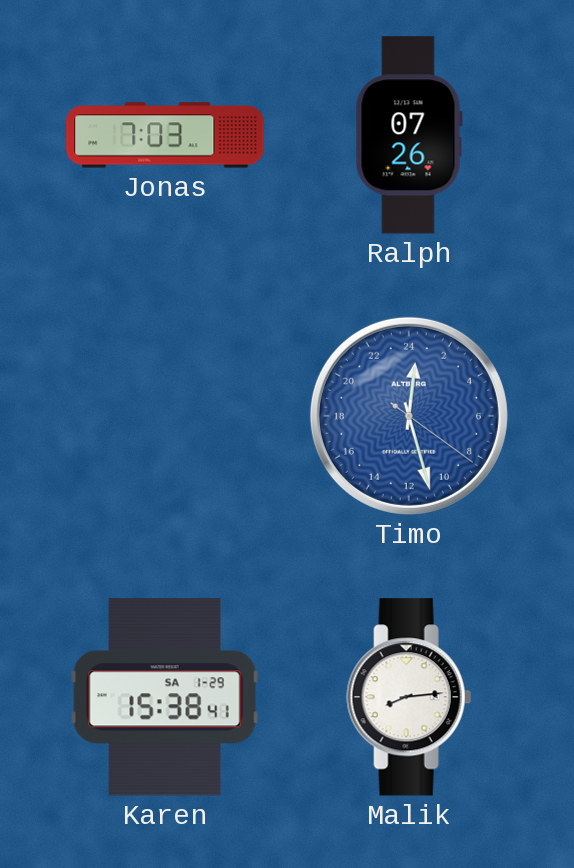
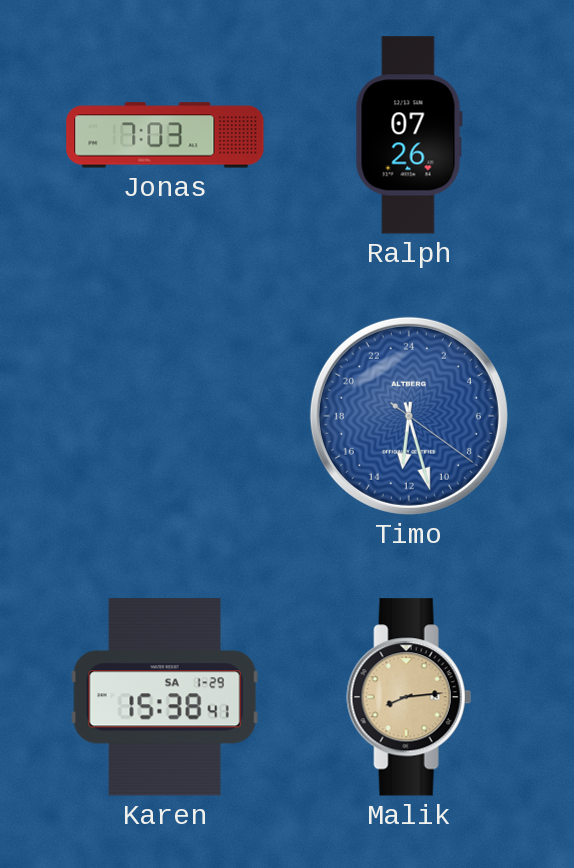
Timo: 0:27 -> 12:27 (409, 416)
Malik dial: white -> champagne (409, 697)
